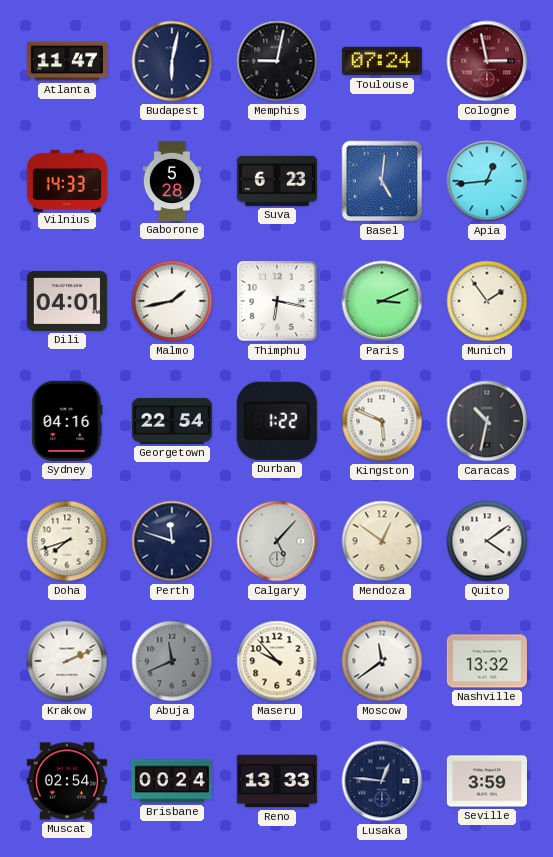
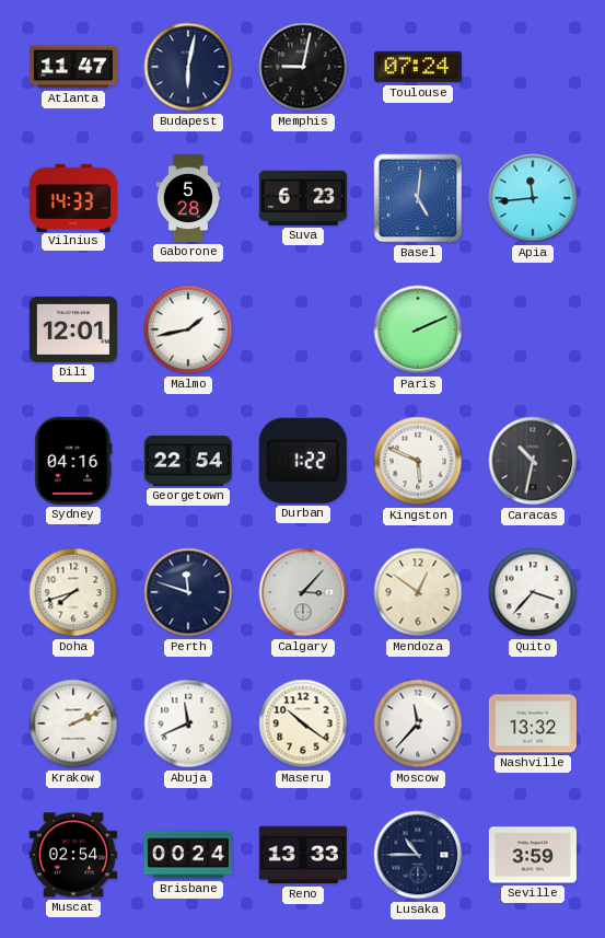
Cologne: 2:58 -> none (487, 61)
Apia: 12:44 -> 11:44 (533, 198)
Dili: 04:01 -> 12:01 (73, 329)
Thimphu: 6:17 -> none (277, 301)
Paris: 3:11 -> 2:11 (418, 329)
Munich: 1:54 -> none (487, 301)
Calgary: 5:07 -> 3:07 (303, 592)
Quito: 4:09 -> 3:37 (533, 592)
Abuja dial: grey -> white (188, 723)
Maseru: 9:53 -> 10:21 (303, 723)
Moscow: 11:39 -> 11:37 (418, 723)
Lusaka: 12:46 -> 10:45 (418, 855)
